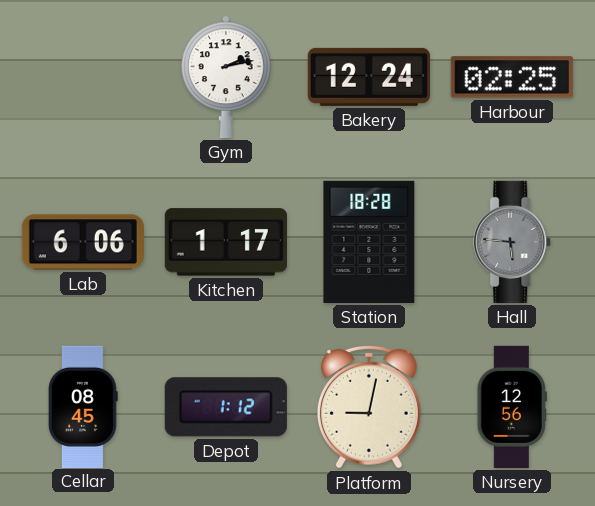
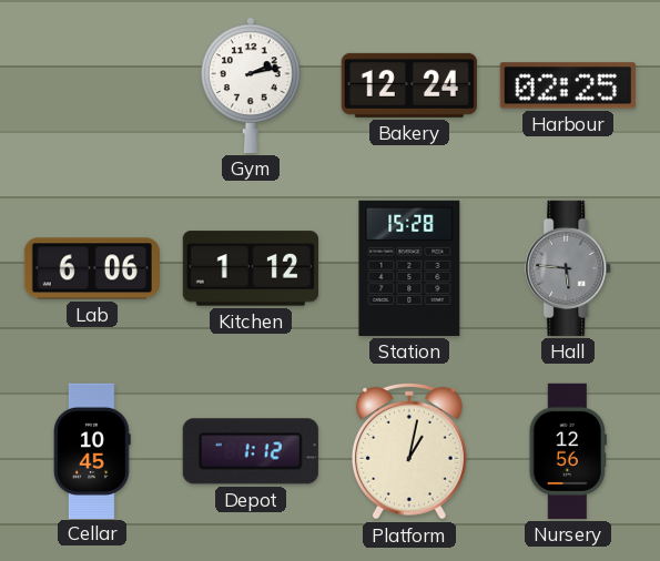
Kitchen: 1:17 -> 1:12 (251, 268)
Station: 18:28 -> 15:28 (409, 268)
Cellar: 08:45 -> 10:45 (92, 450)
Platform: 9:02 -> 1:02 (409, 451)
